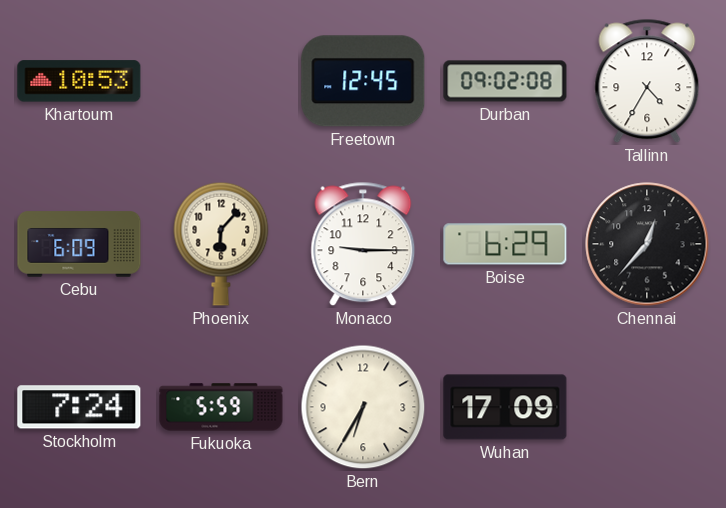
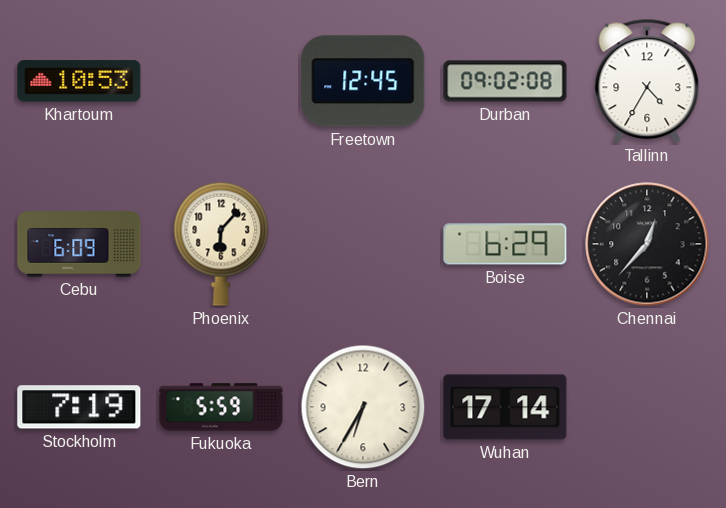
Monaco: 9:15 -> none (363, 244)
Stockholm: 7:24 -> 7:19 (79, 407)
Wuhan: 17:09 -> 17:14 (505, 407)
